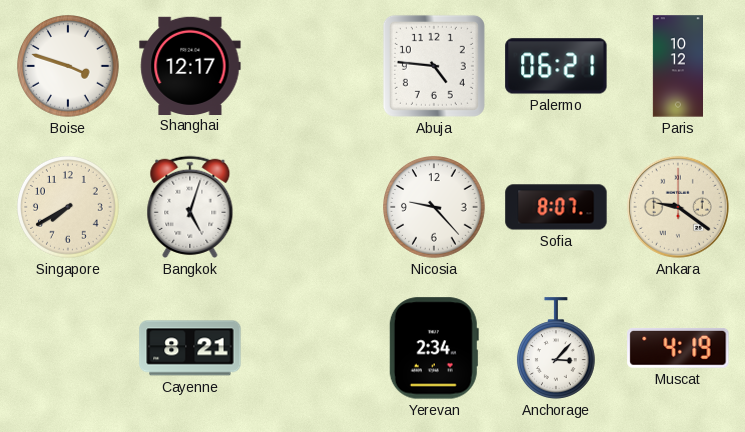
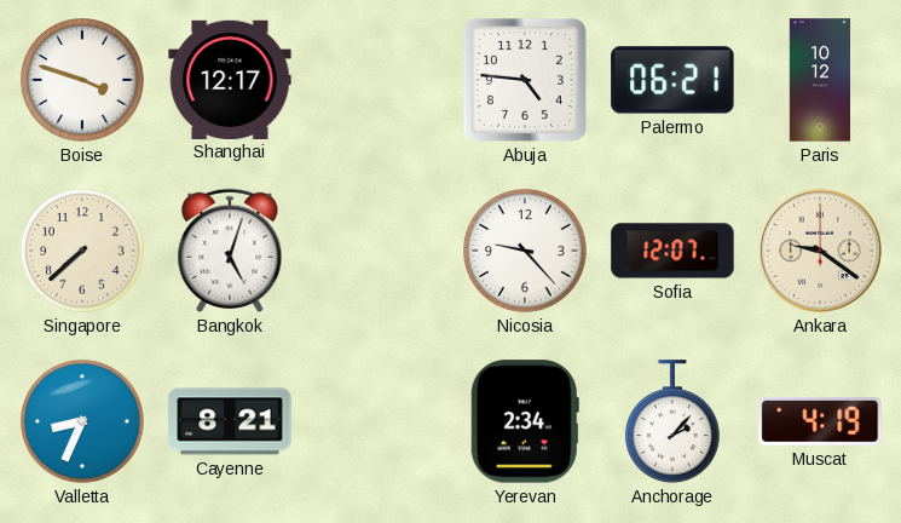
Singapore: 7:40 -> 7:38 (83, 252)
Sofia: 8:07 -> 12:07 (672, 251)
Valletta: none -> 8:34 (83, 423)
Anchorage: 3:07 -> 2:07 (672, 421)
